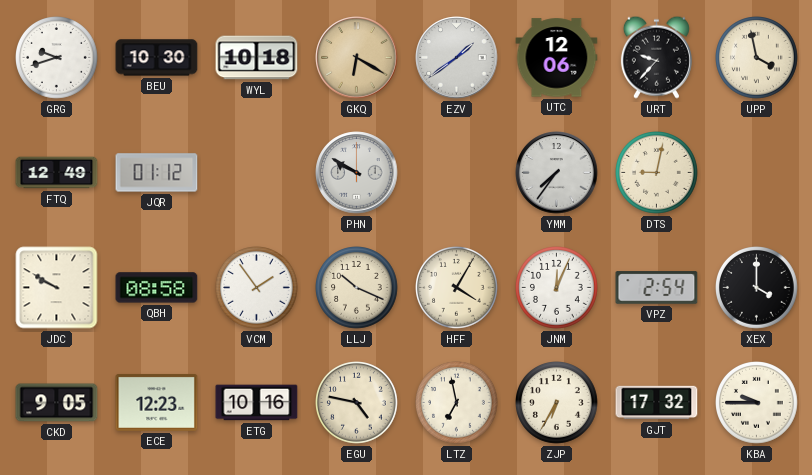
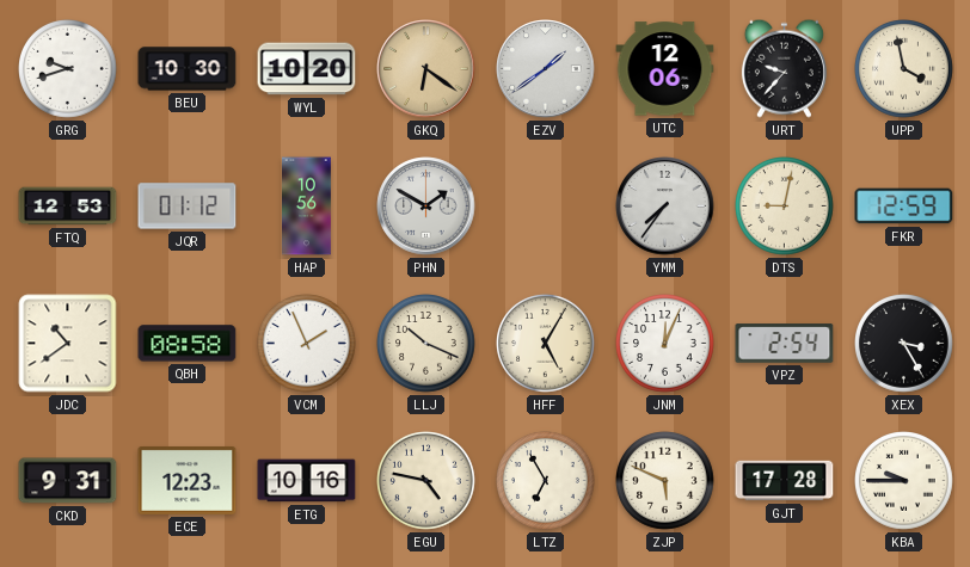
WYL: 10:18 -> 10:20 (307, 69)
GKQ: 6:20 -> 6:21 (426, 69)
FTQ: 12:49 -> 12:53 (68, 207)
HAP: none -> 10:56 (307, 207)
PHN: 9:50 -> 1:50 (426, 207)
FKR: none -> 12:59 (904, 207)
JDC: 9:50 -> 10:39 (68, 344)
VCM: 1:54 -> 1:56 (307, 344)
HFF: 4:05 -> 5:05 (546, 344)
XEX: 4:00 -> 3:25 (904, 344)
CKD: 9:05 -> 9:31 (68, 481)
LTZ: 6:58 -> 6:55 (546, 481)
ZJP: 6:35 -> 5:49 (665, 481)
GJT: 17:32 -> 17:28 (785, 481)
